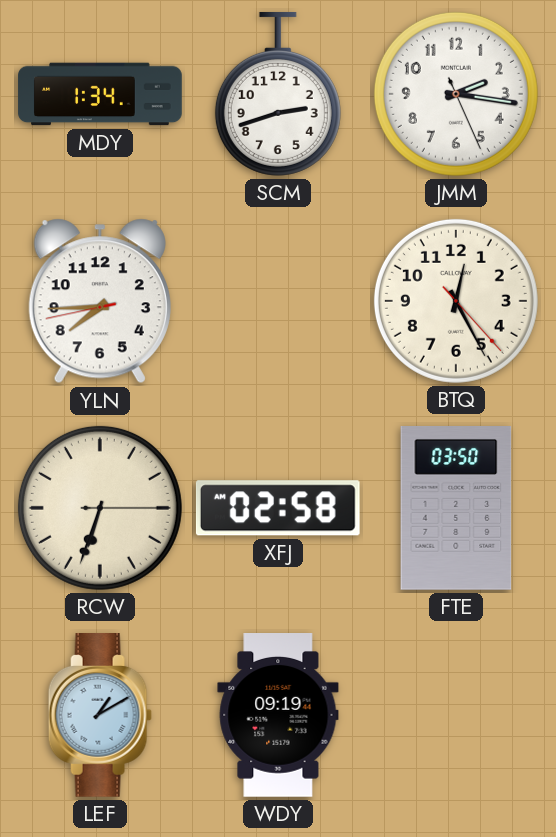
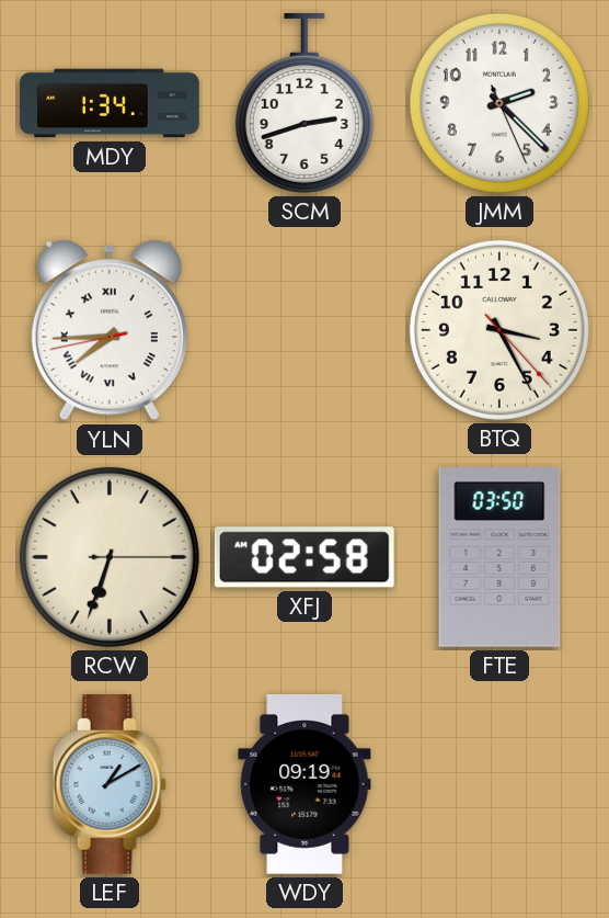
JMM: 2:16 -> 2:22 (499, 103)
YLN numerals: Arabic -> Roman (110, 330)
BTQ: 12:25 -> 3:25 (499, 330)
